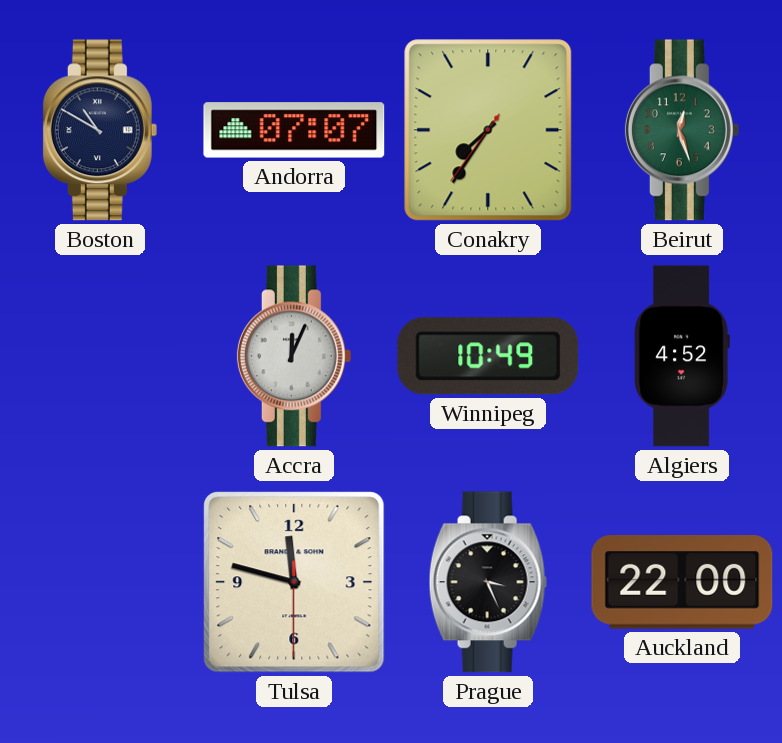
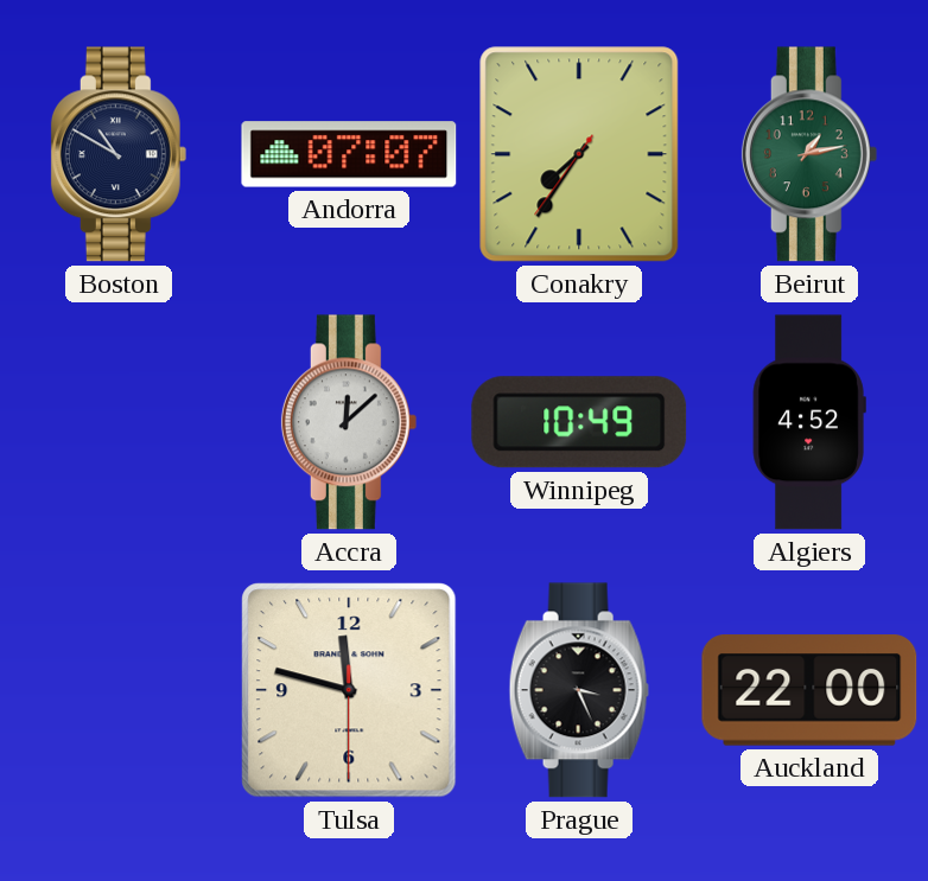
Beirut: 12:27 -> 1:13 (809, 154)
Accra: 12:04 -> 12:08 (349, 422)
